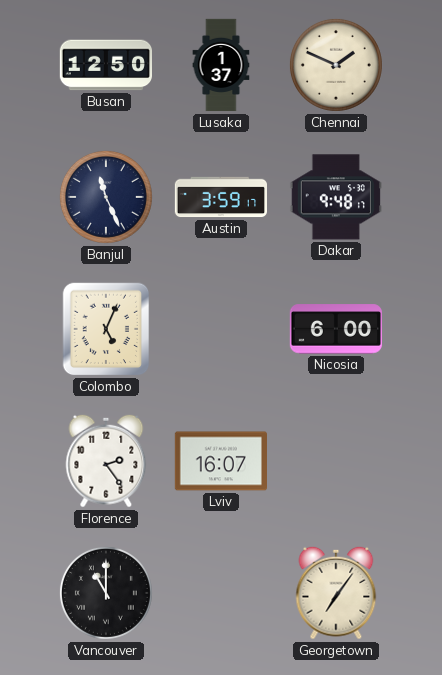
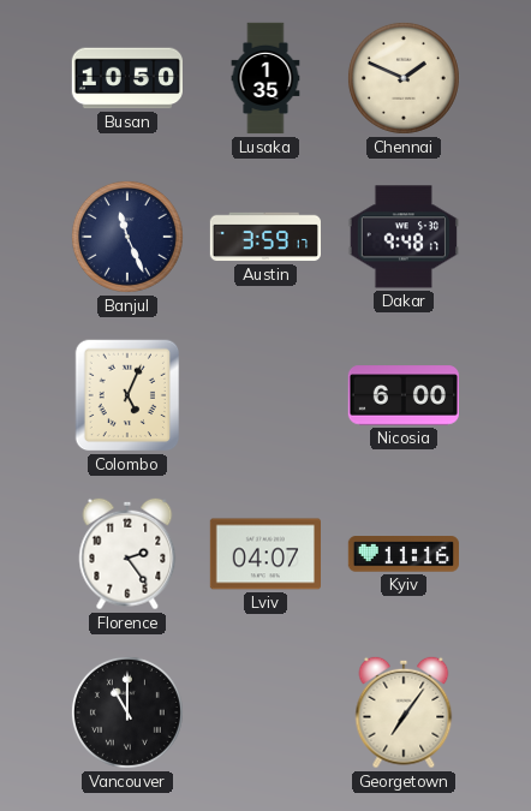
Busan: 12:50 -> 10:50 (126, 78)
Lusaka: 1:37 -> 1:35 (265, 78)
Lviv: 16:07 -> 04:07 (264, 554)
Kyiv: none -> 11:16 (404, 554)
